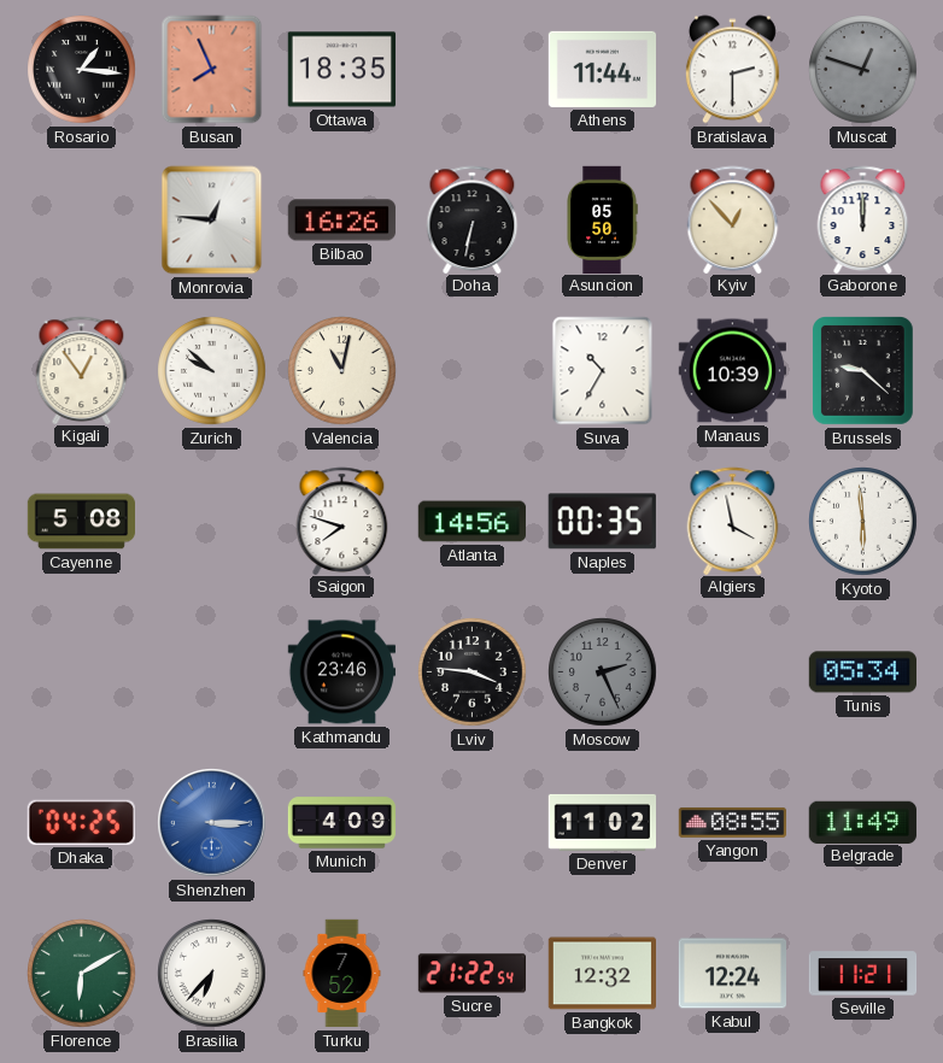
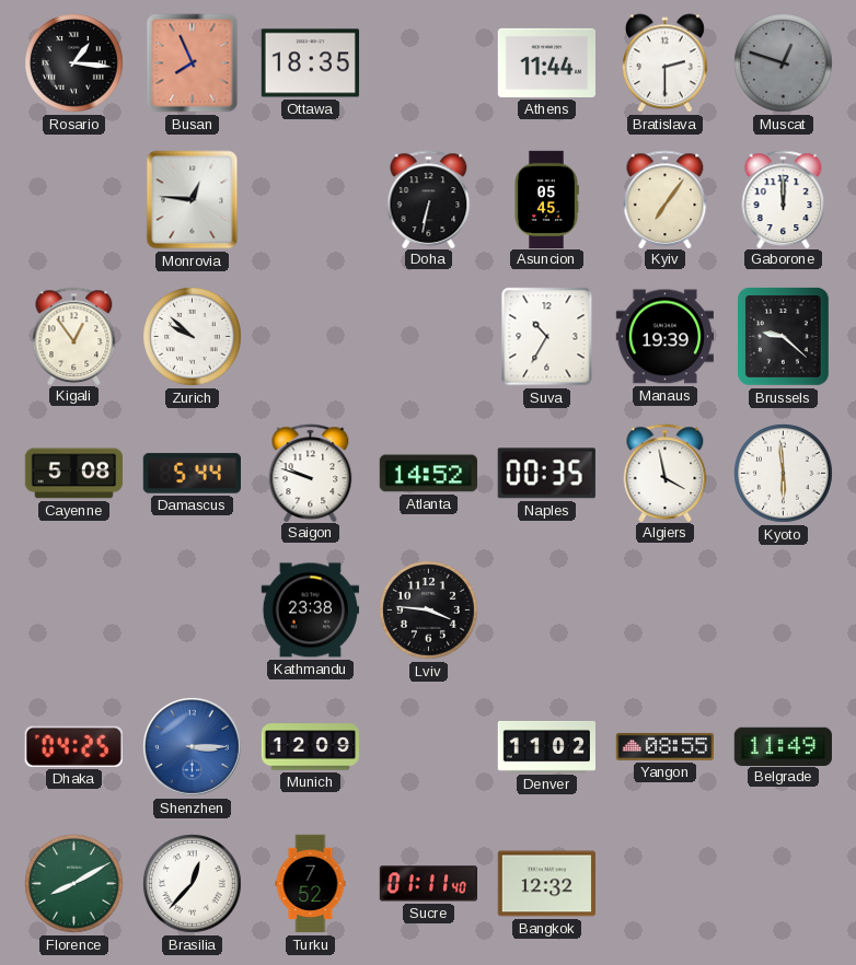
Bilbao: 16:26 -> none (341, 221)
Asuncion: 05:50 -> 05:45 (546, 199)
Kyiv: 12:53 -> 7:06 (666, 199)
Valencia: 11:02 -> none (342, 371)
Manaus: 10:39 -> 19:39 (664, 337)
Damascus: none -> 5:44 (192, 474)
Saigon: 7:48 -> 9:48 (311, 473)
Atlanta: 14:56 -> 14:52 (428, 474)
Kathmandu: 23:46 -> 23:38 (310, 611)
Moscow: 2:26 -> none (603, 673)
Tunis: 05:34 -> none (862, 673)
Munich: 4:09 -> 12:09 (310, 747)
Florence: 6:10 -> 8:10 (74, 884)
Brasilia: 6:37 -> 12:37 (193, 884)
Sucre: 21:22 -> 01:11 (428, 884)
Kabul: 12:24 -> none (732, 974)
Seville: 11:21 -> none (863, 974)
